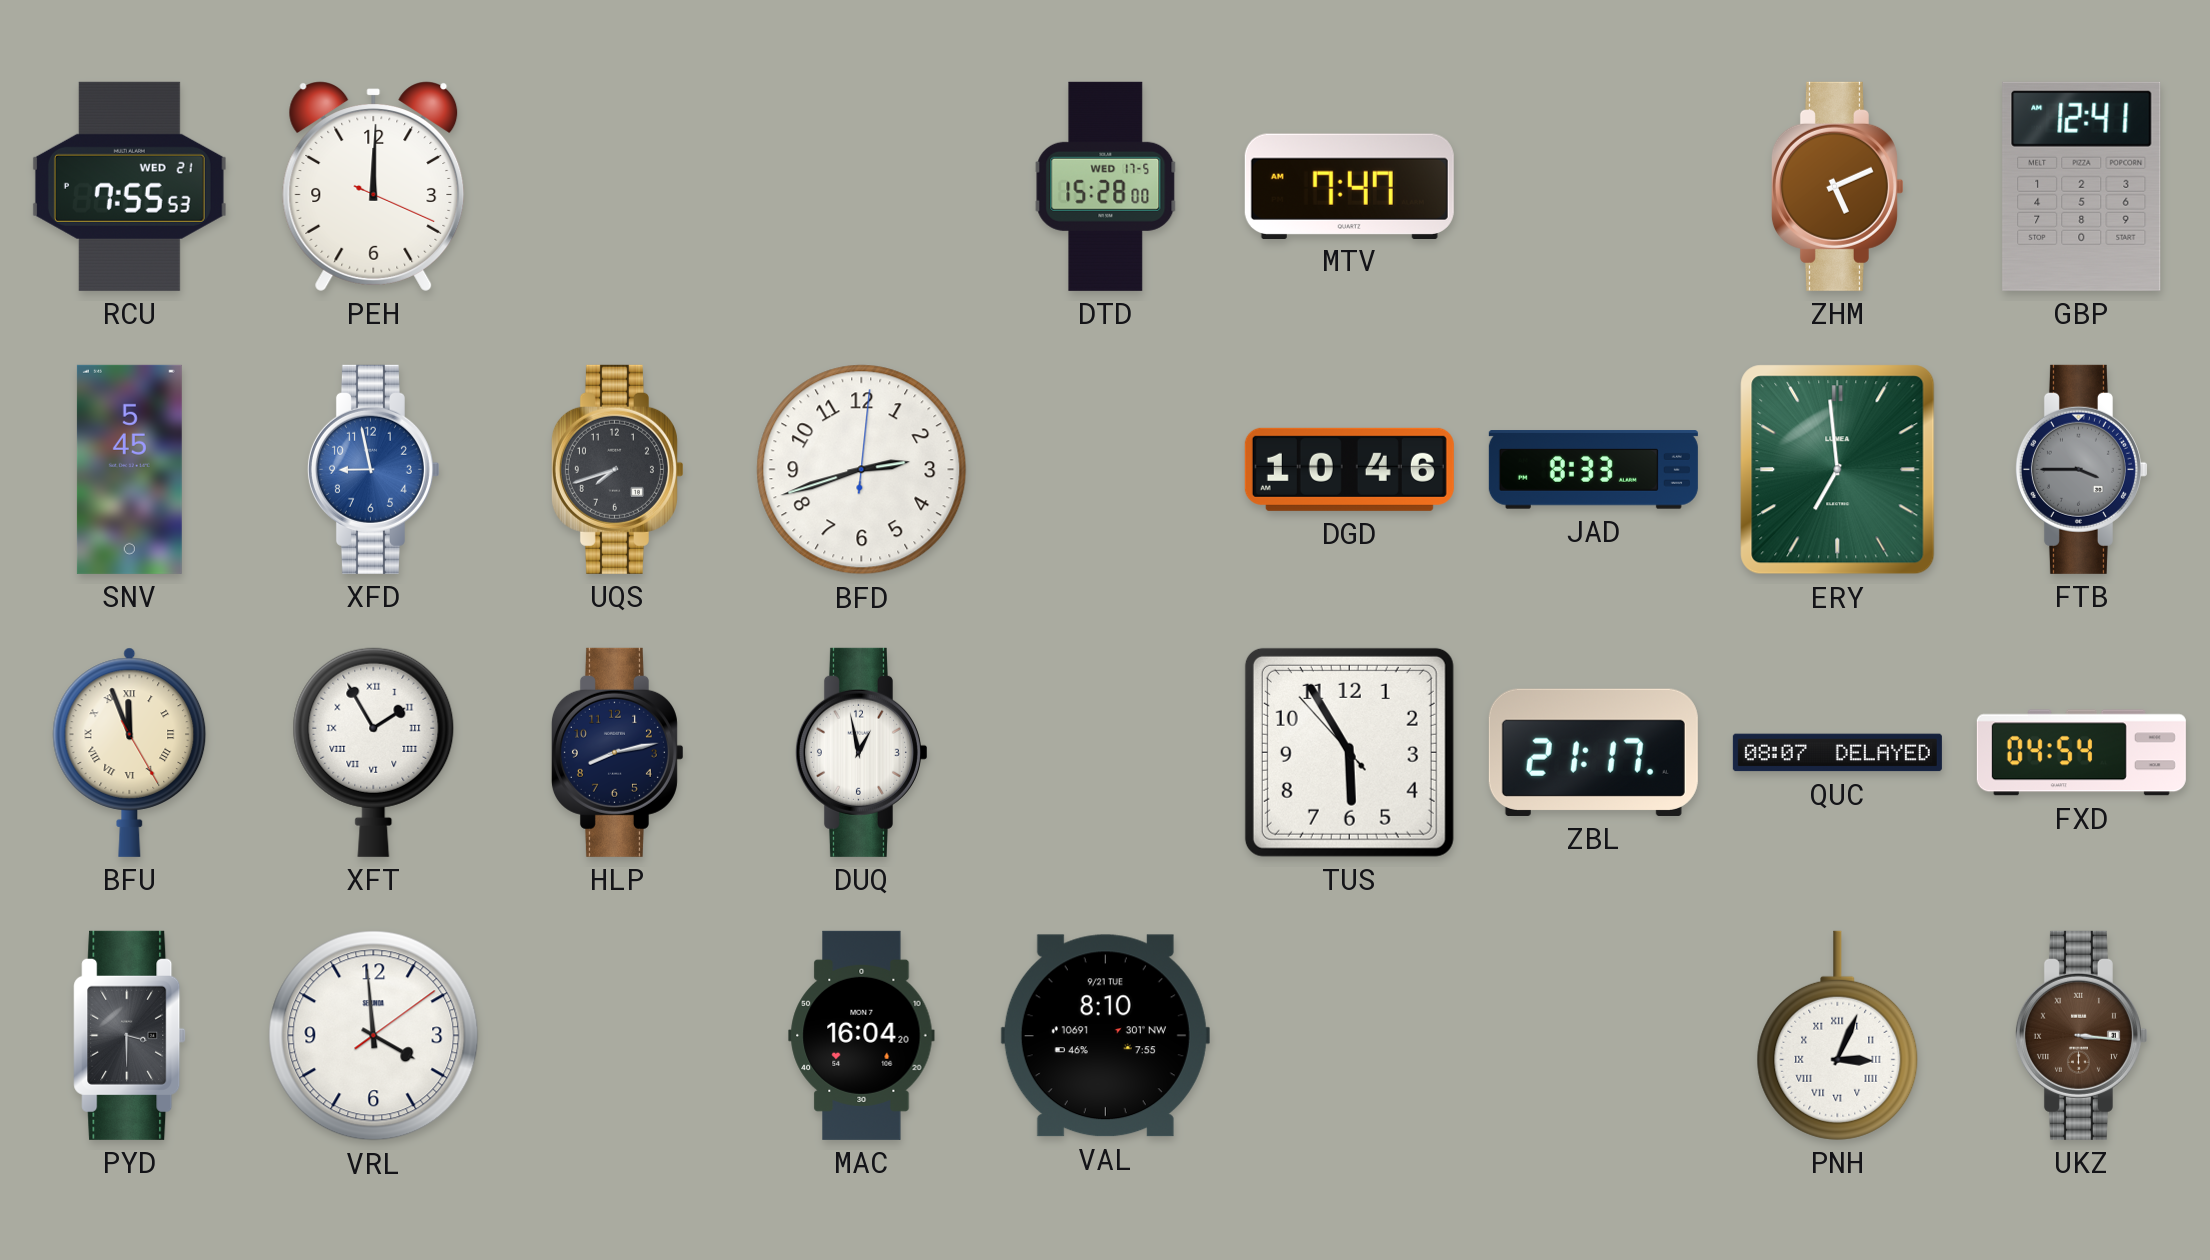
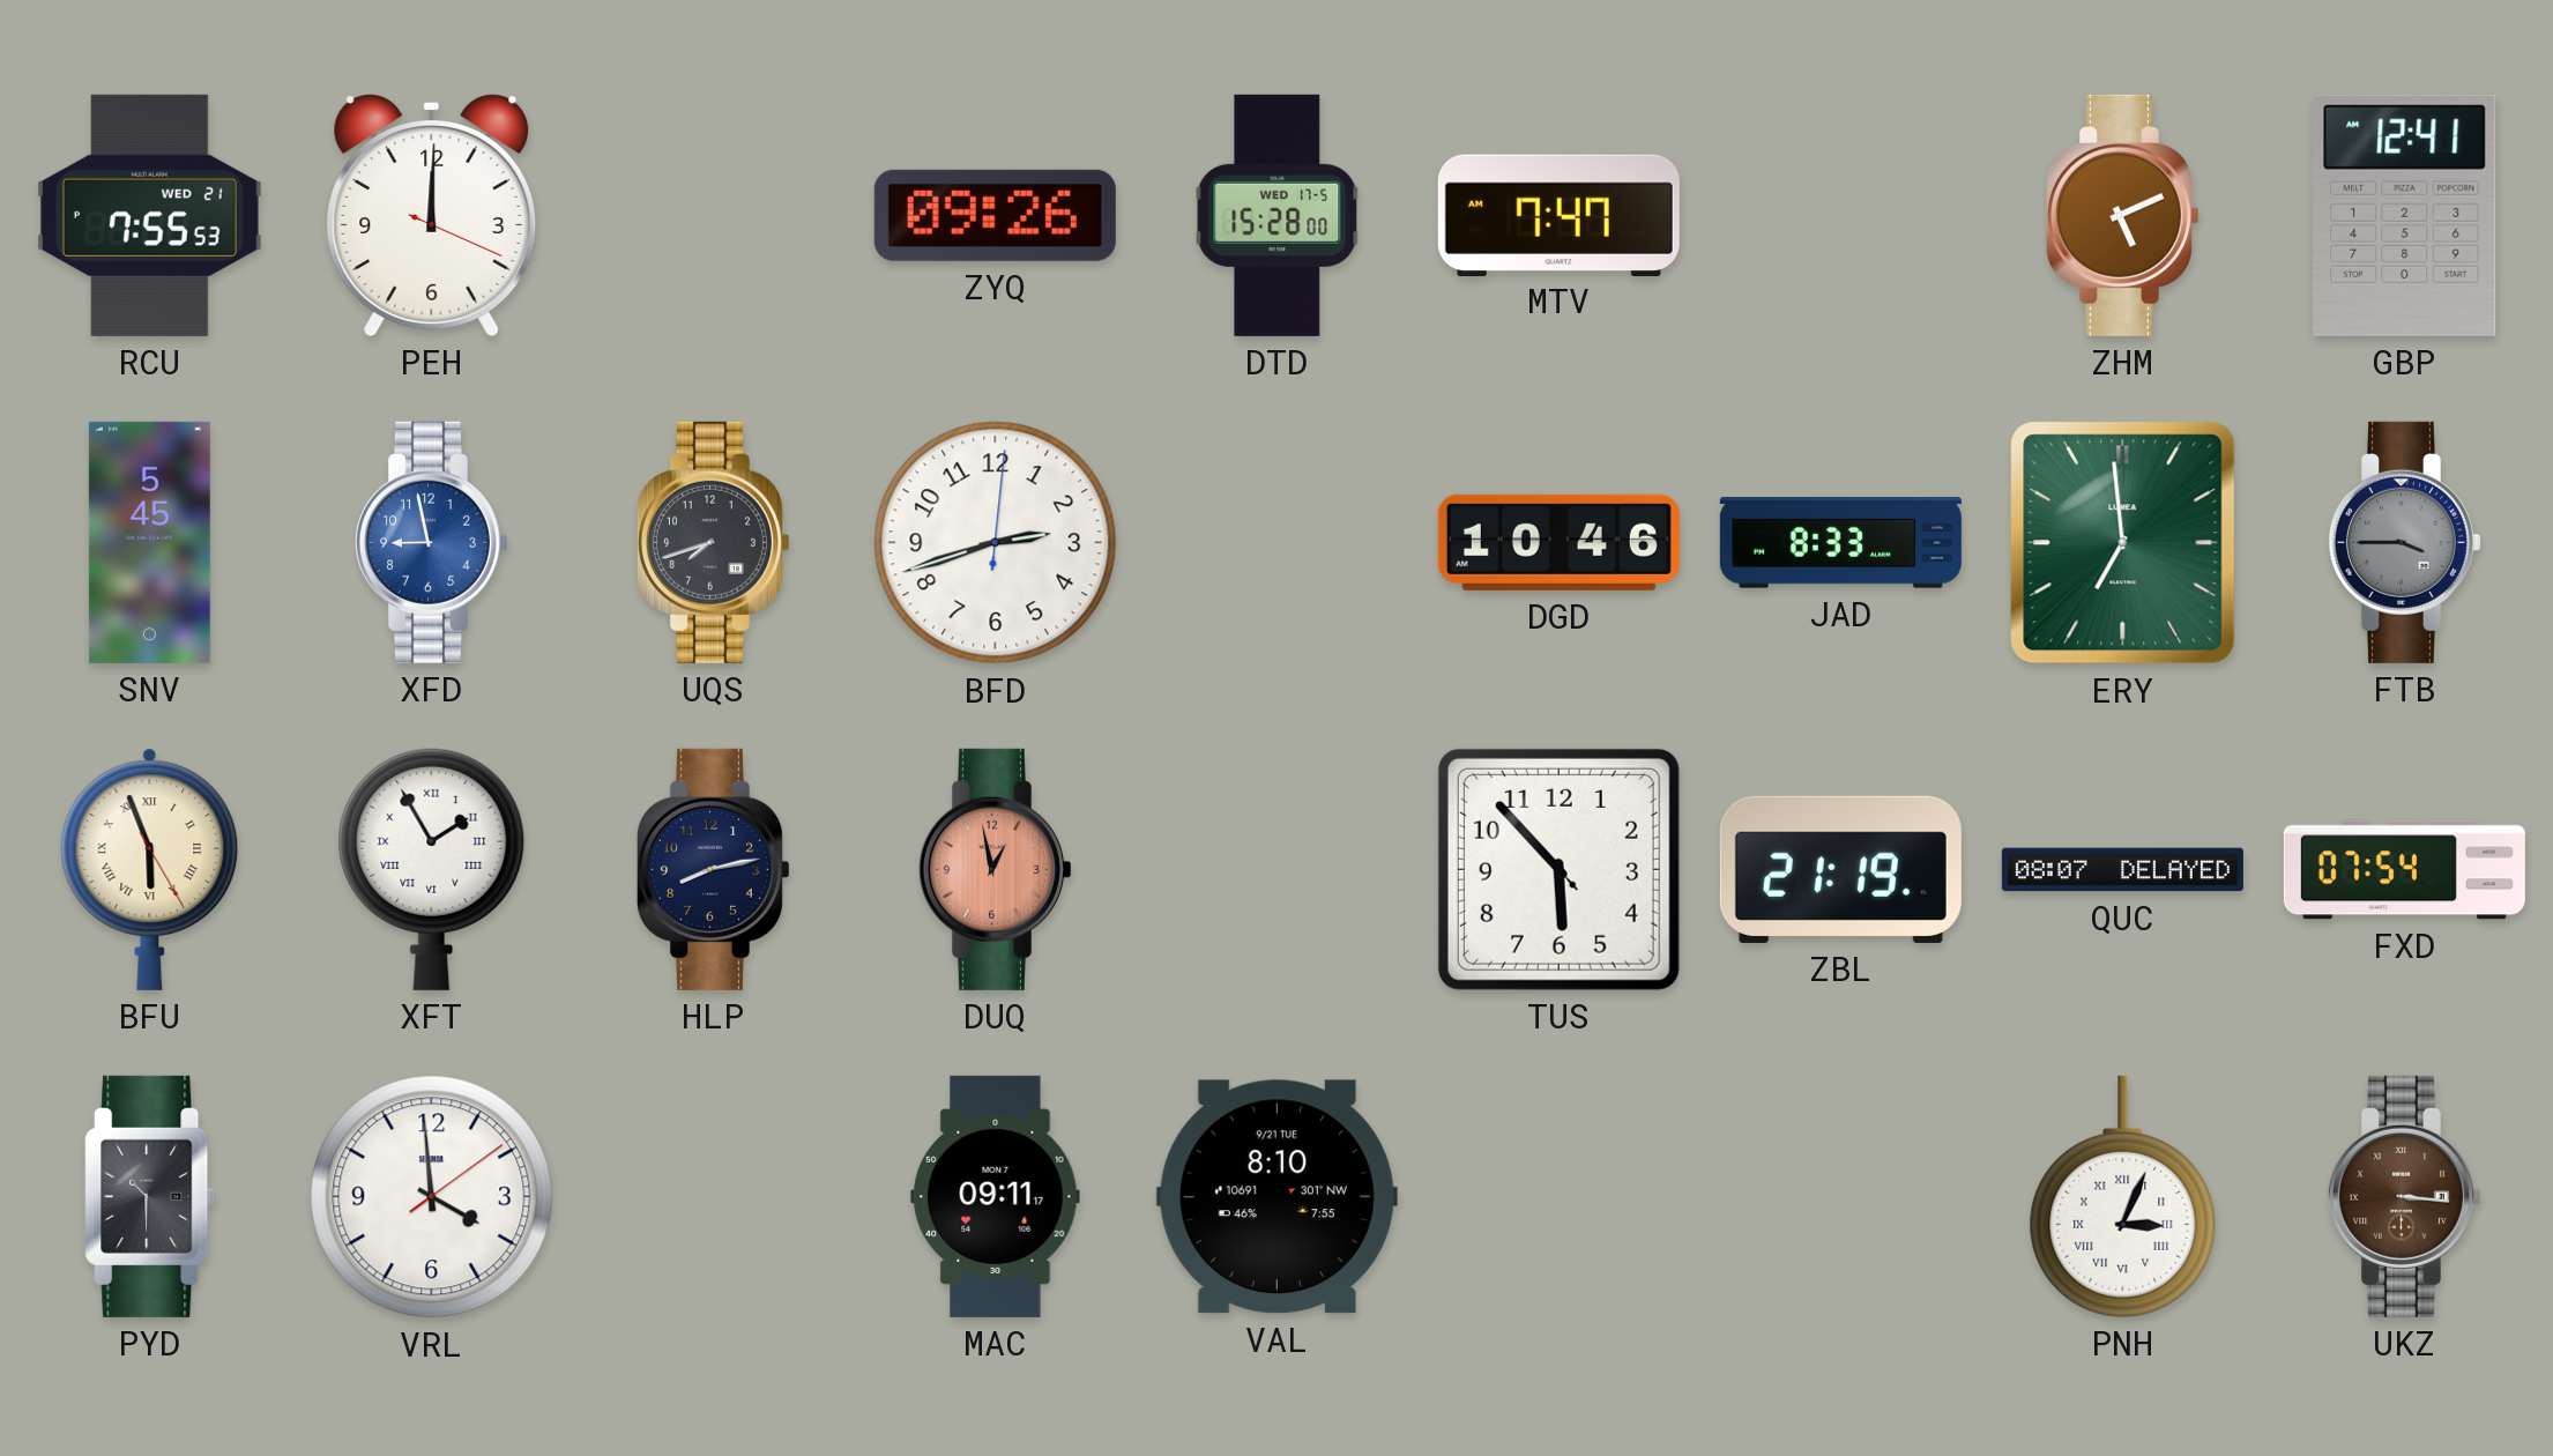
ZYQ: none -> 09:26 (995, 215)
BFU: 11:56 -> 5:56 (150, 869)
DUQ dial: white -> salmon (995, 869)
TUS: 5:54 -> 5:52 (1558, 869)
ZBL: 21:17 -> 21:19 (1840, 869)
FXD: 04:54 -> 07:54 (2404, 870)
PYD: 3:30 -> 10:30 (150, 1196)
MAC: 16:04 -> 09:11 (996, 1196)
